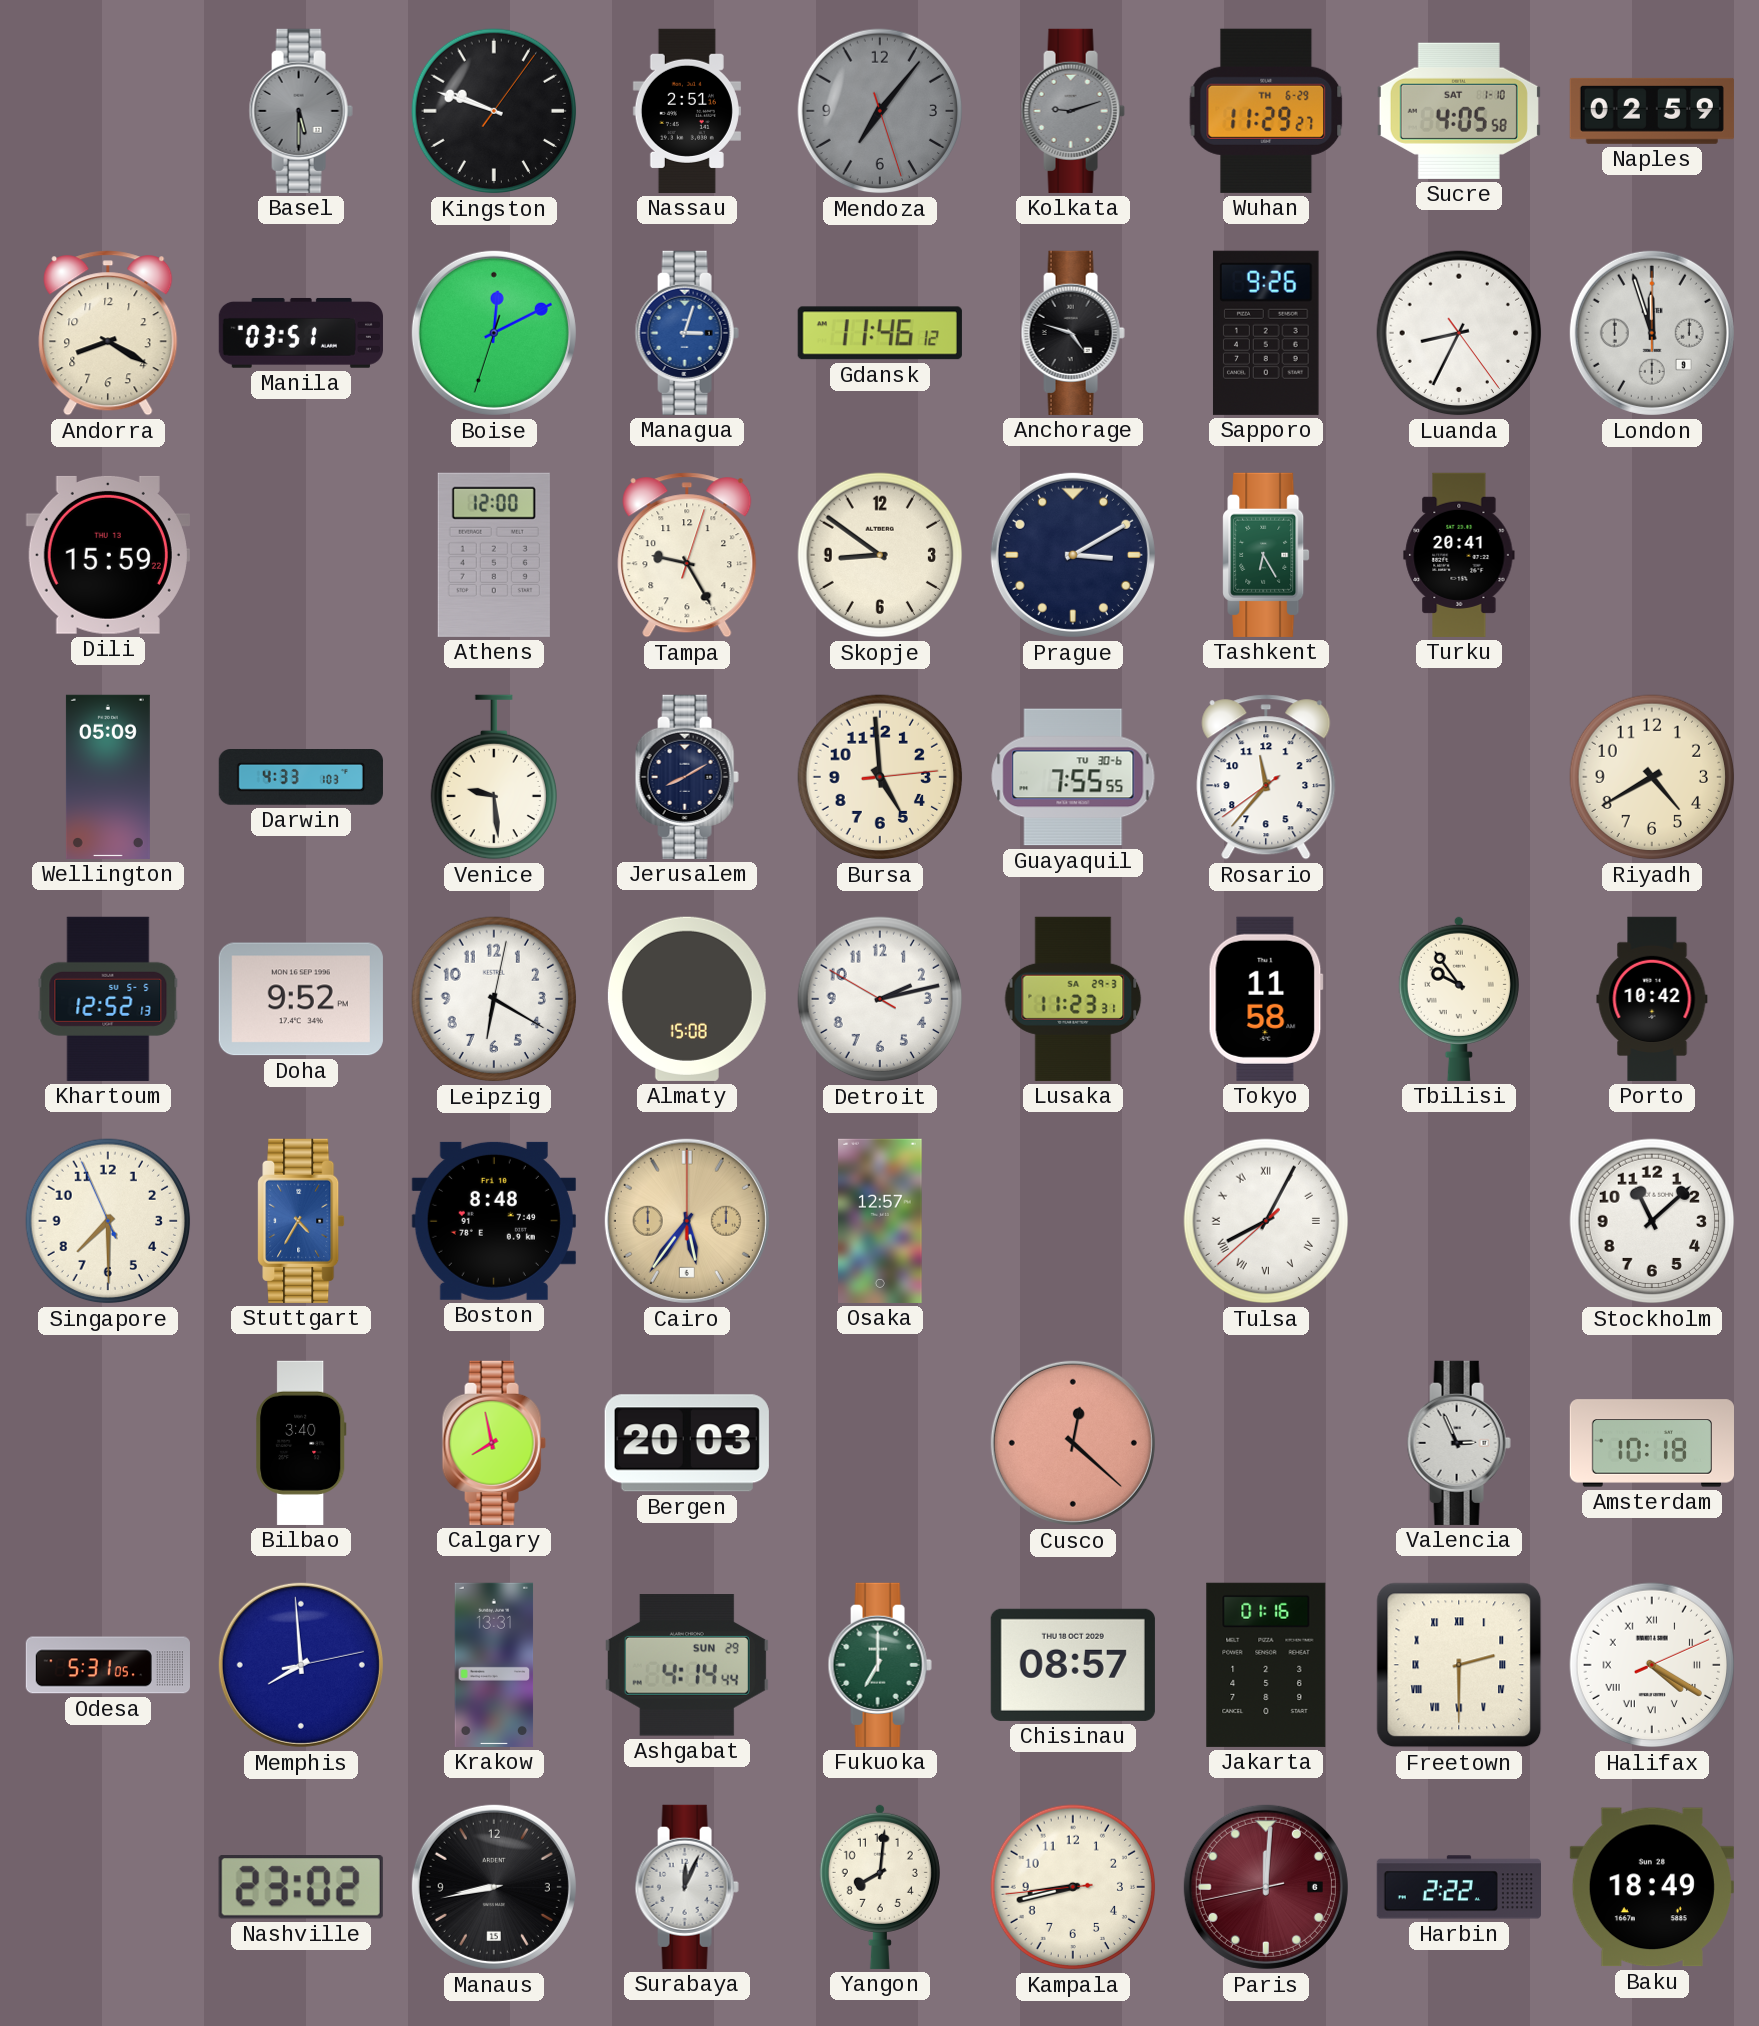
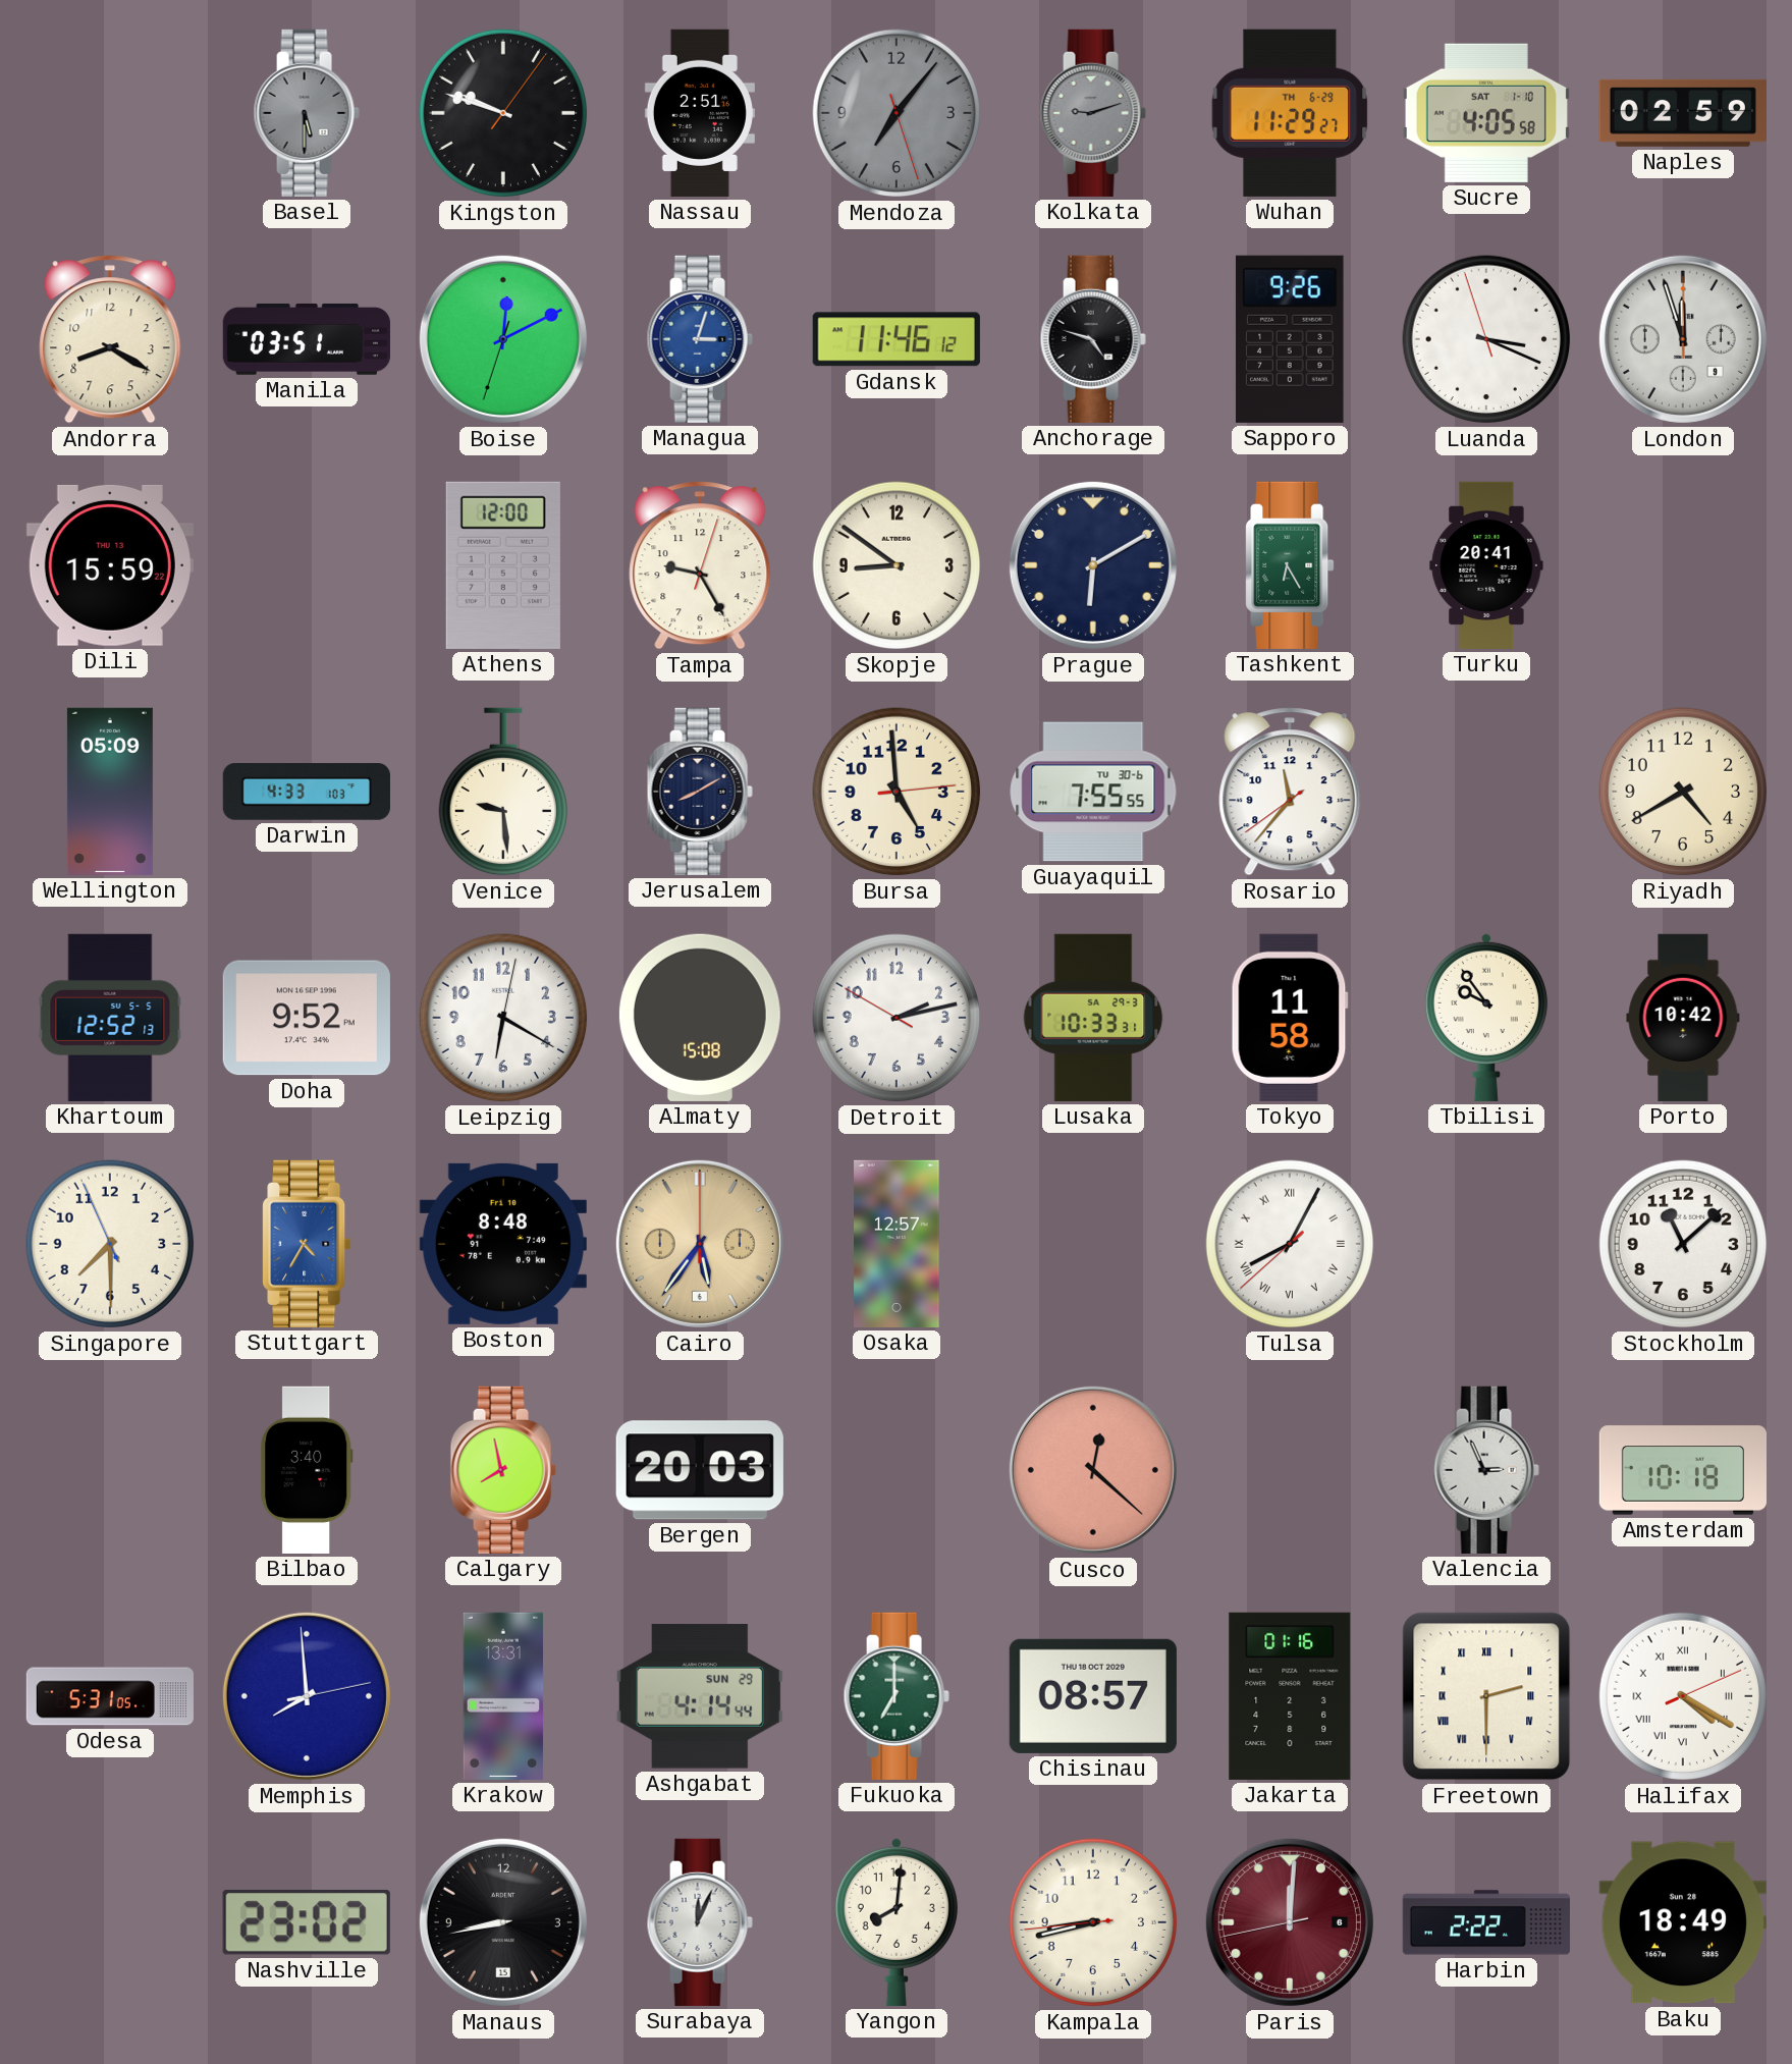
Luanda: 8:34 -> 3:18 (1486, 339)
Prague: 3:10 -> 6:10 (1093, 565)
Lusaka: 11:23 -> 10:33 (1093, 1018)
